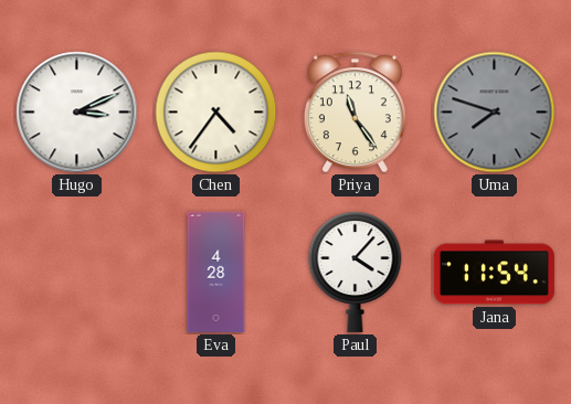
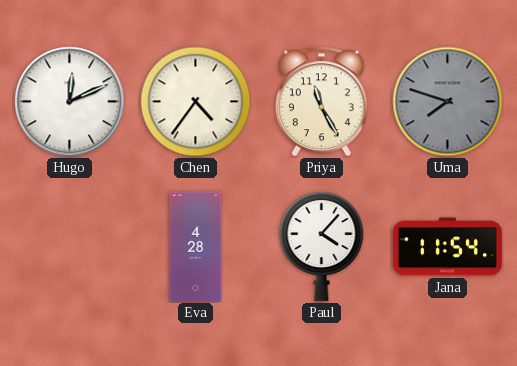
Hugo: 3:11 -> 12:11 (70, 102)
Priya: 11:24 -> 11:25 (321, 102)
